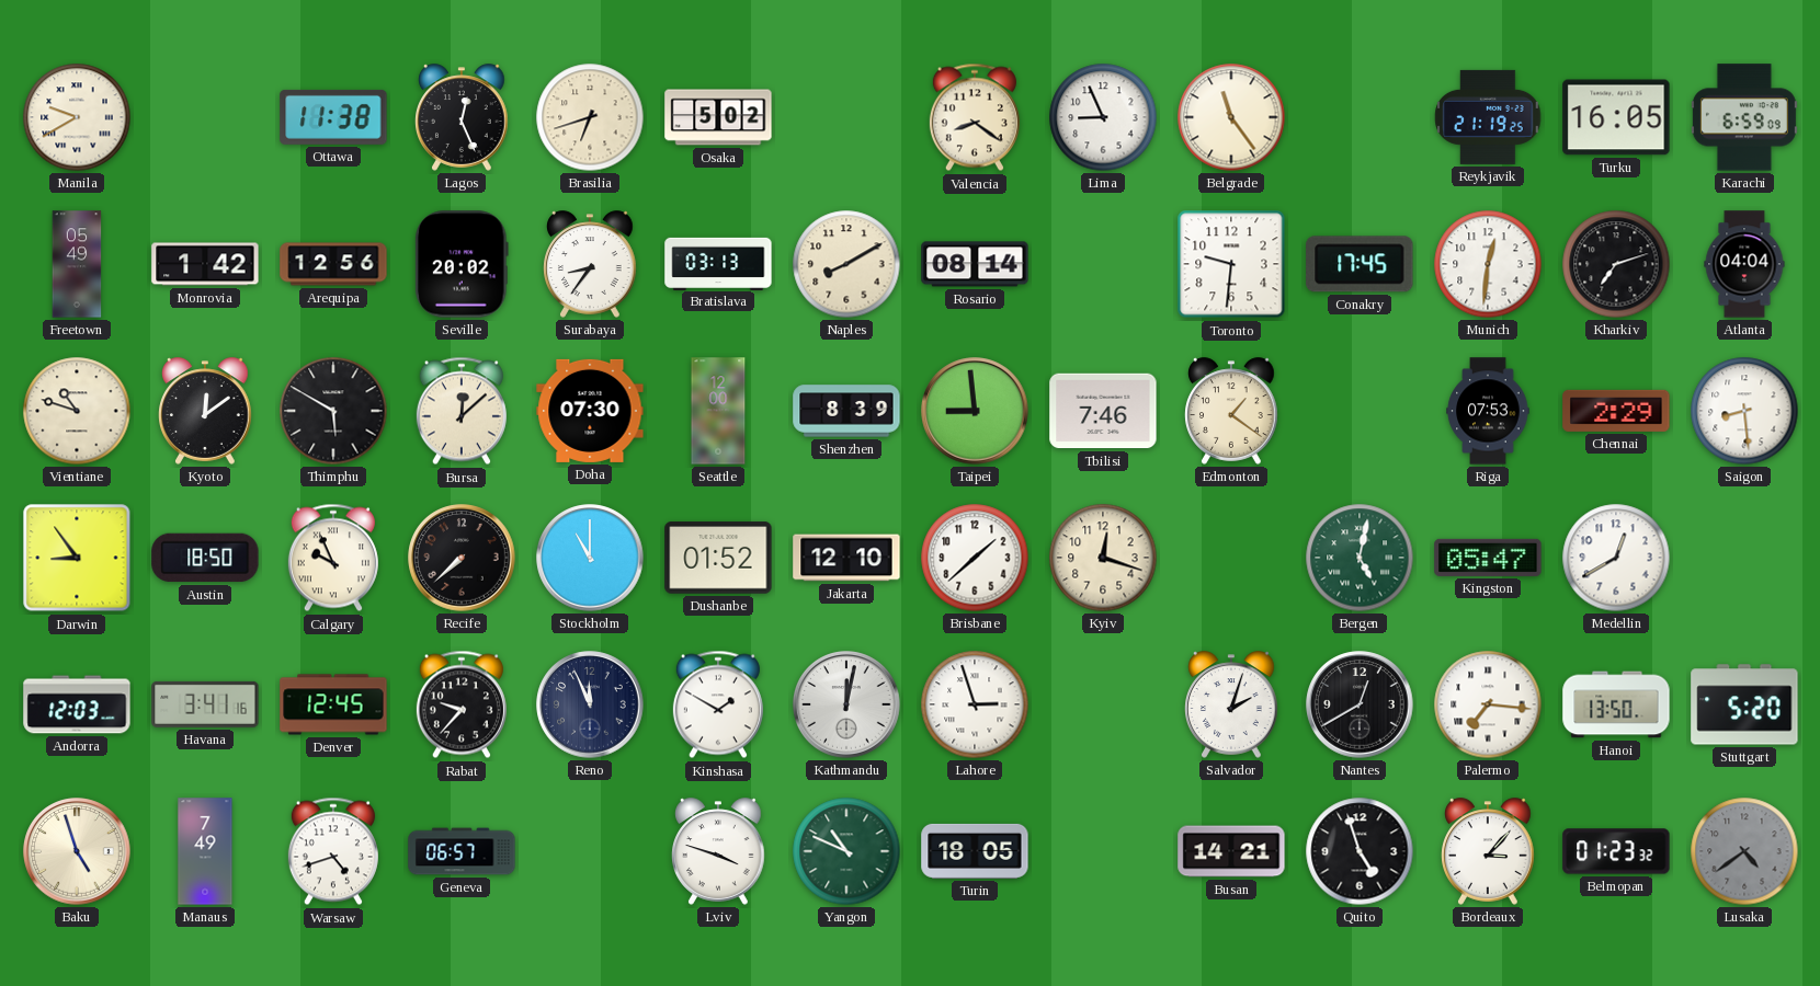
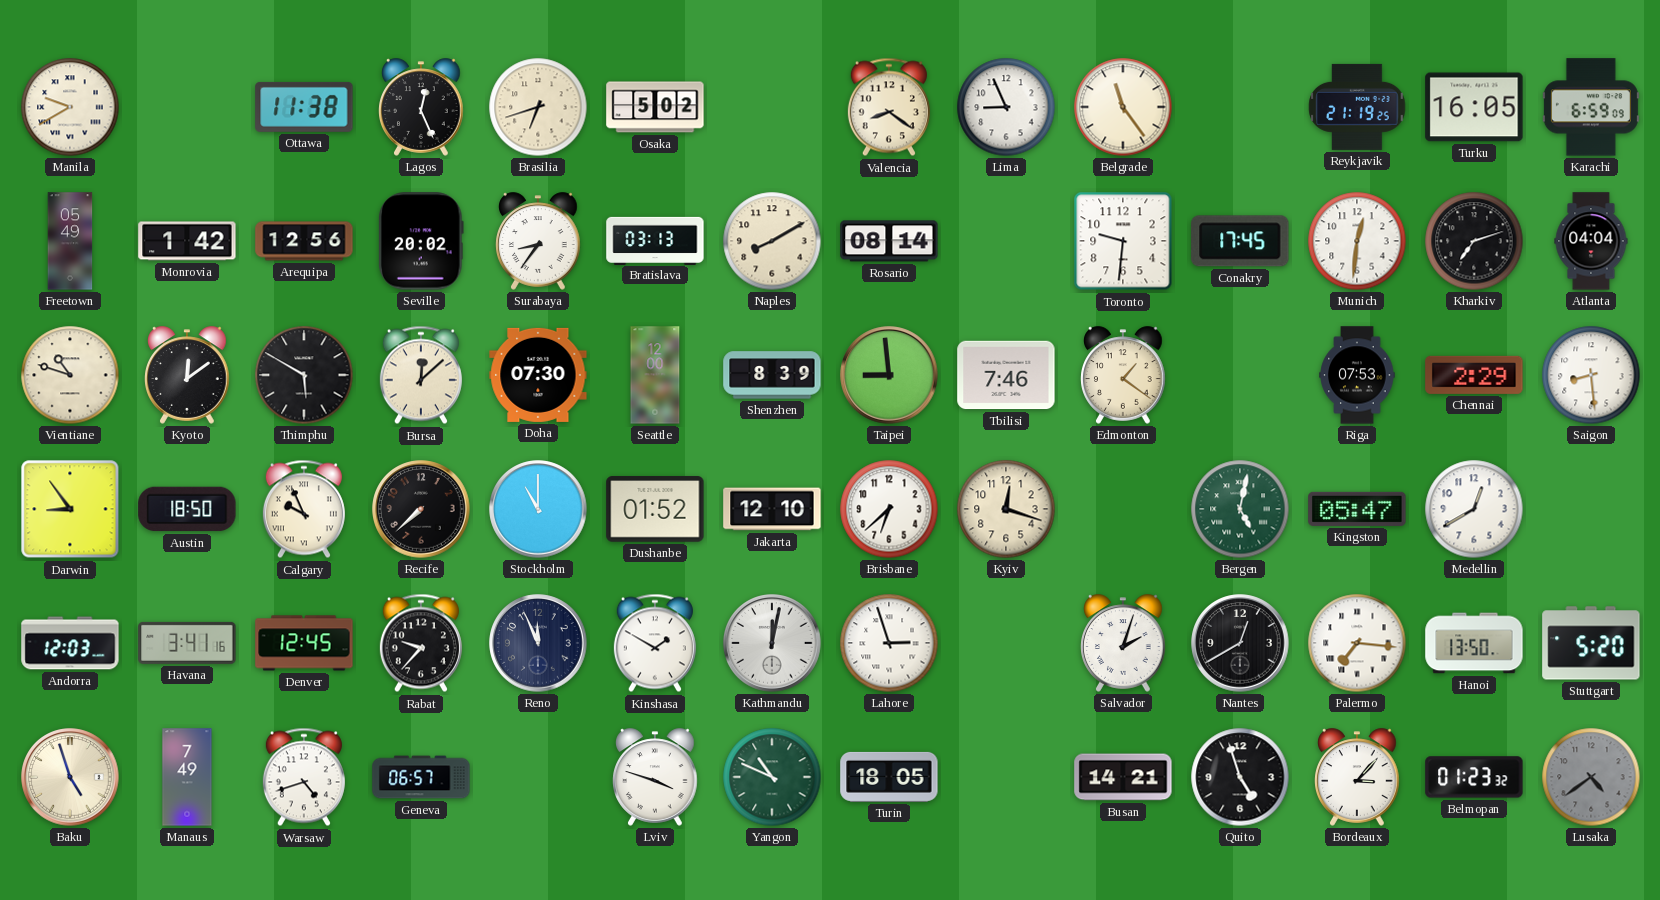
Brisbane: 1:38 -> 6:38 (889, 509)
